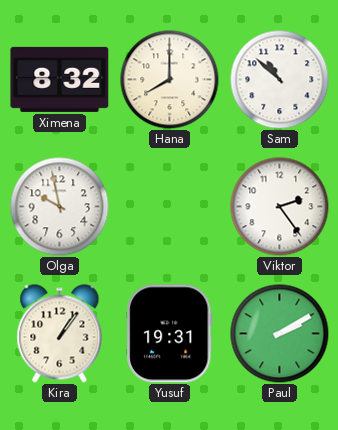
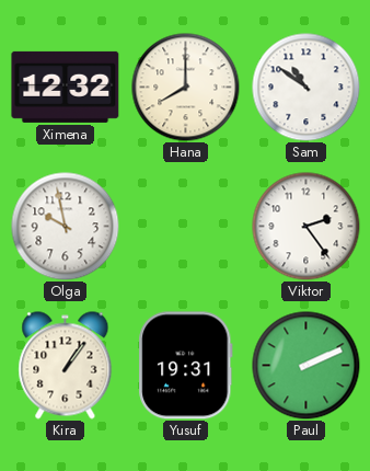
Ximena: 8:32 -> 12:32 (66, 87)
Sam: 10:52 -> 10:51 (307, 88)
Paul: 2:10 -> 2:11 (307, 366)
